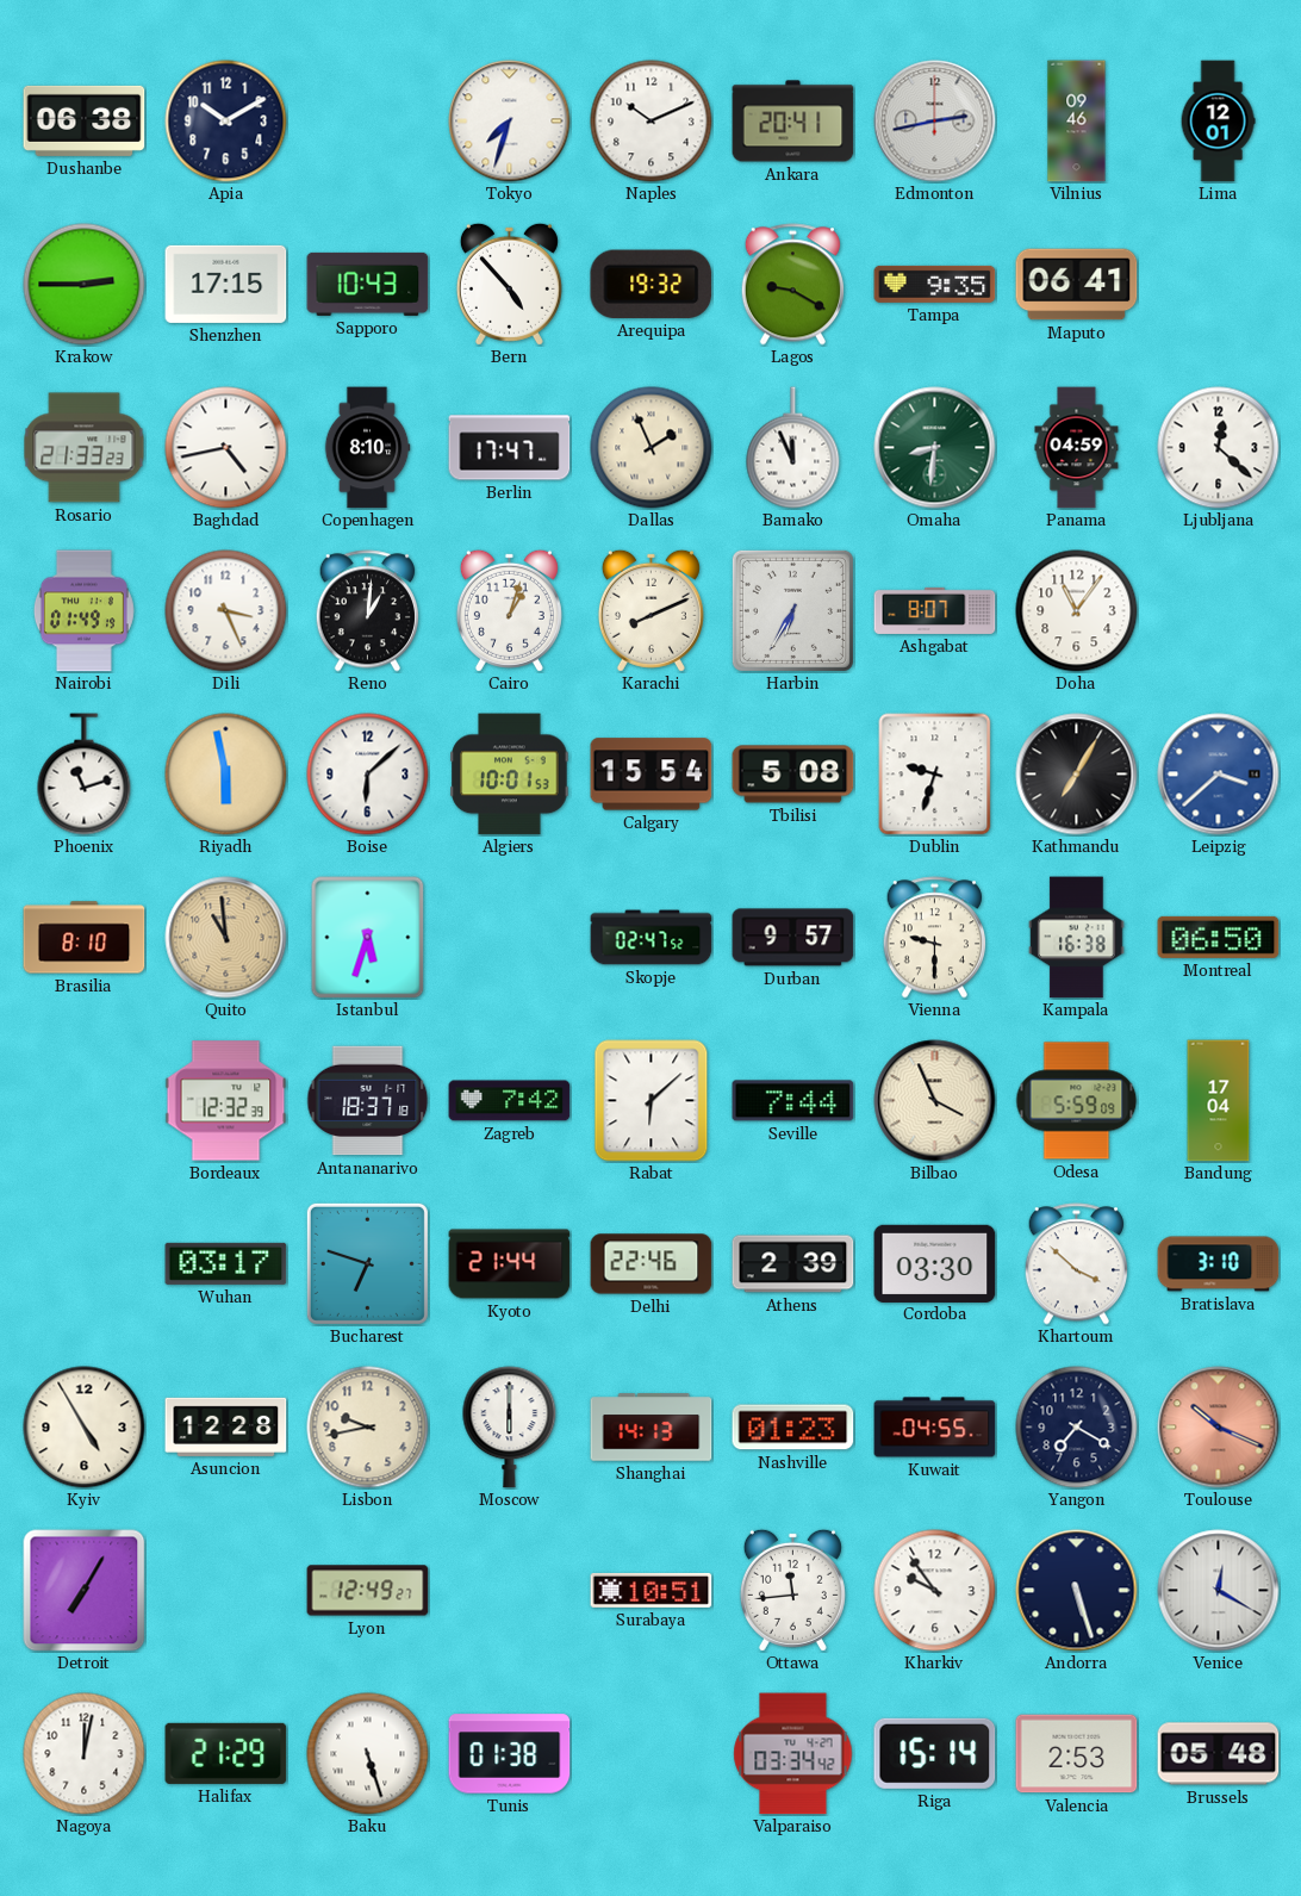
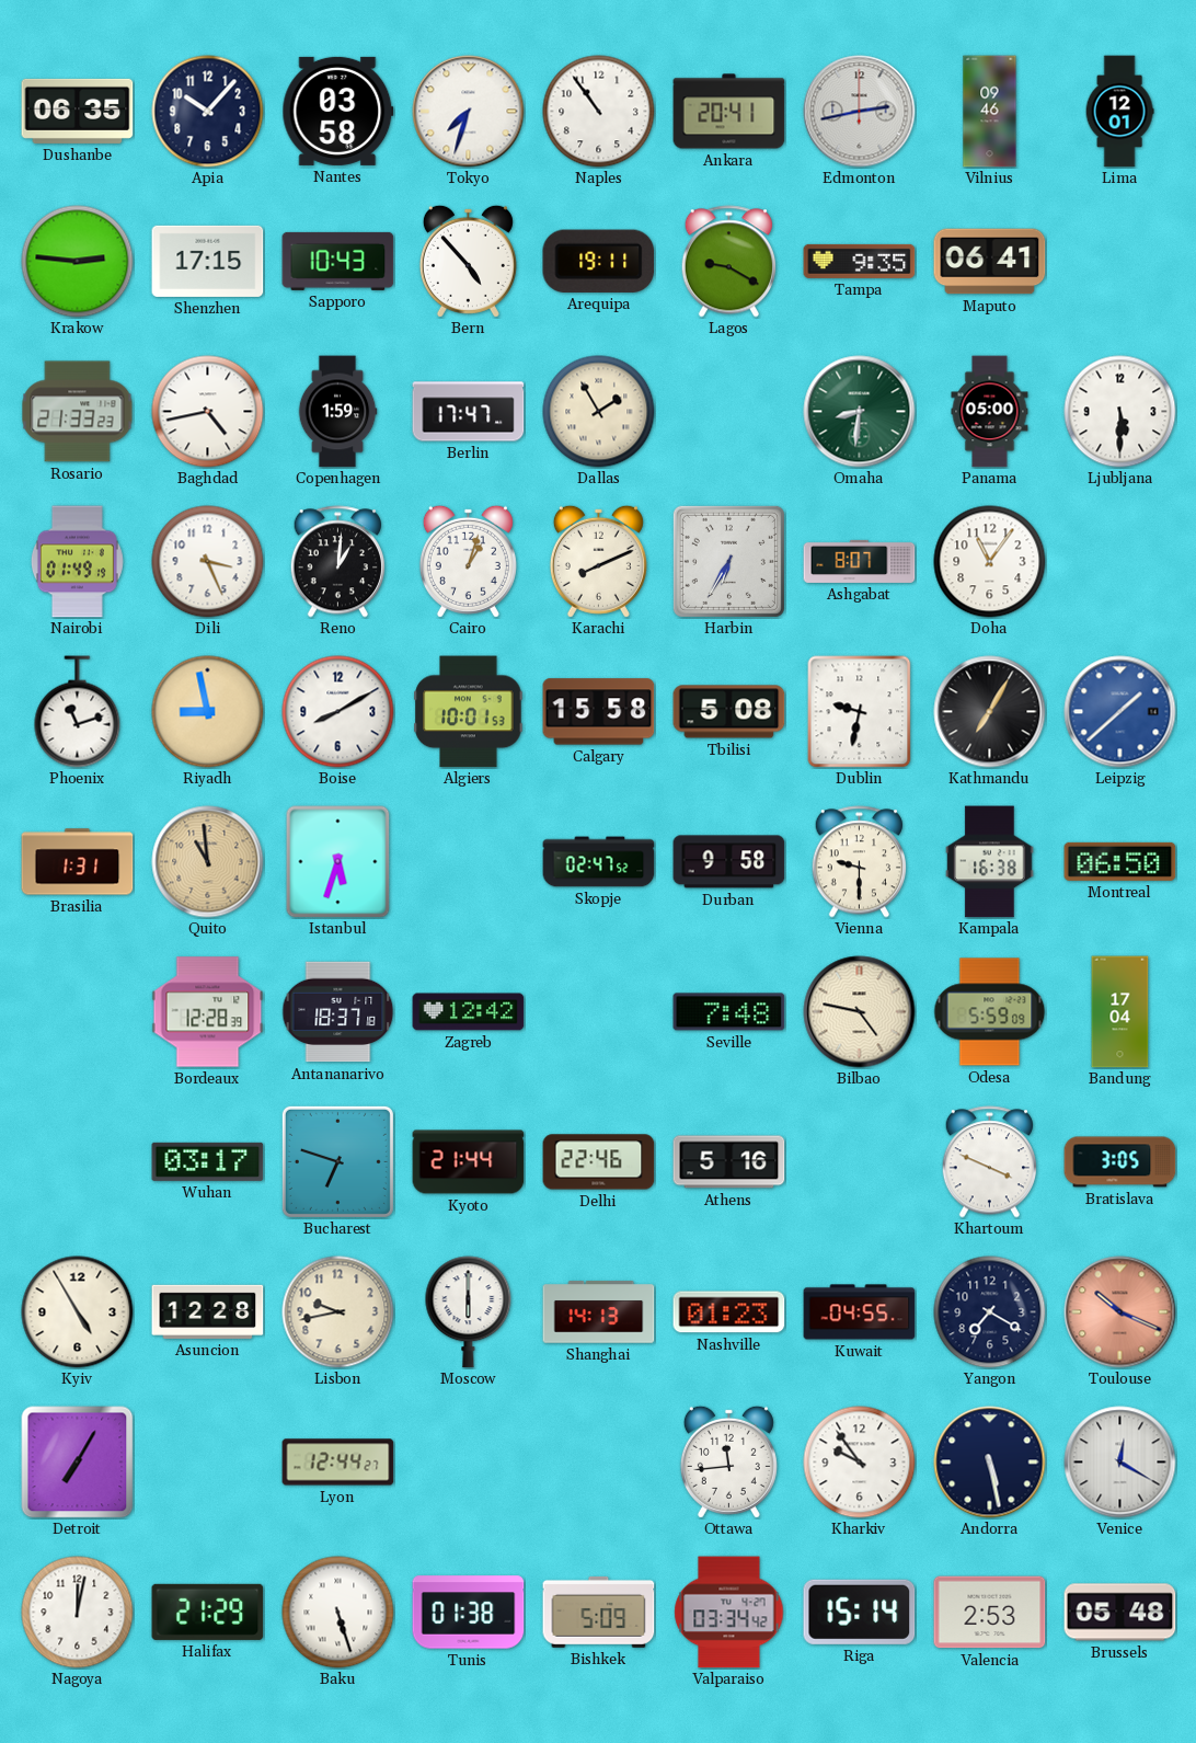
Dushanbe: 06:38 -> 06:35 (78, 111)
Apia: 10:10 -> 10:07 (208, 112)
Nantes: none -> 03:58 (338, 111)
Naples: 10:11 -> 10:54 (599, 112)
Krakow: 2:45 -> 2:46 (78, 262)
Arequipa: 19:32 -> 19:11 (599, 261)
Copenhagen: 8:10 -> 1:59 (337, 412)
Dallas: 1:56 -> 1:55 (599, 412)
Bamako: 11:56 -> none (793, 448)
Panama: 04:59 -> 05:00 (990, 412)
Ljubljana: 12:22 -> 5:30 (1120, 412)
Riyadh: 5:58 -> 8:58 (208, 712)
Boise: 6:08 -> 8:10 (338, 712)
Calgary: 15:54 -> 15:58 (599, 712)
Dublin: 9:33 -> 9:32 (860, 712)
Leipzig: 3:38 -> 1:38 (1120, 712)
Brasilia: 8:10 -> 1:31 (78, 862)
Durban: 9:57 -> 9:58 (729, 862)
Bordeaux: 12:32 -> 12:28 (208, 1012)
Zagreb: 7:42 -> 12:42 (469, 1012)
Rabat: 6:08 -> none (652, 1101)
Seville: 7:44 -> 7:48 (729, 1012)
Bilbao: 3:56 -> 4:47 (860, 1012)
Athens: 2:39 -> 5:16 (729, 1162)
Cordoba: 03:30 -> none (935, 1263)
Khartoum: 3:52 -> 3:49 (989, 1162)
Bratislava: 3:10 -> 3:05 (1120, 1162)
Lyon: 12:49 -> 12:44 (338, 1463)
Surabaya: 10:51 -> none (652, 1590)
Andorra: 5:27 -> 5:28 (990, 1463)
Bishkek: none -> 5:09 (599, 1612)
